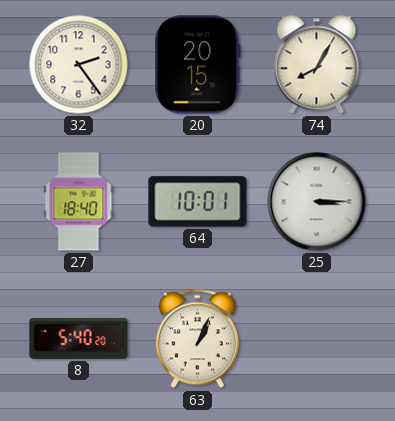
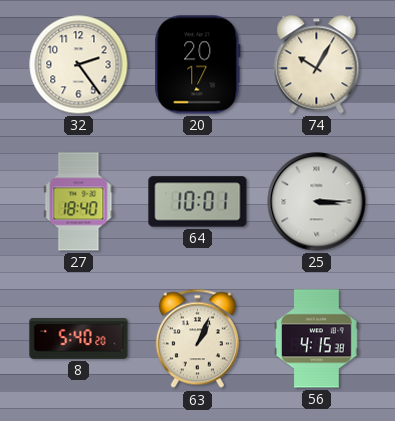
20: 20:15 -> 20:17 (198, 65)
74: 8:05 -> 10:05 (317, 65)
56: none -> 4:15 (317, 339)
